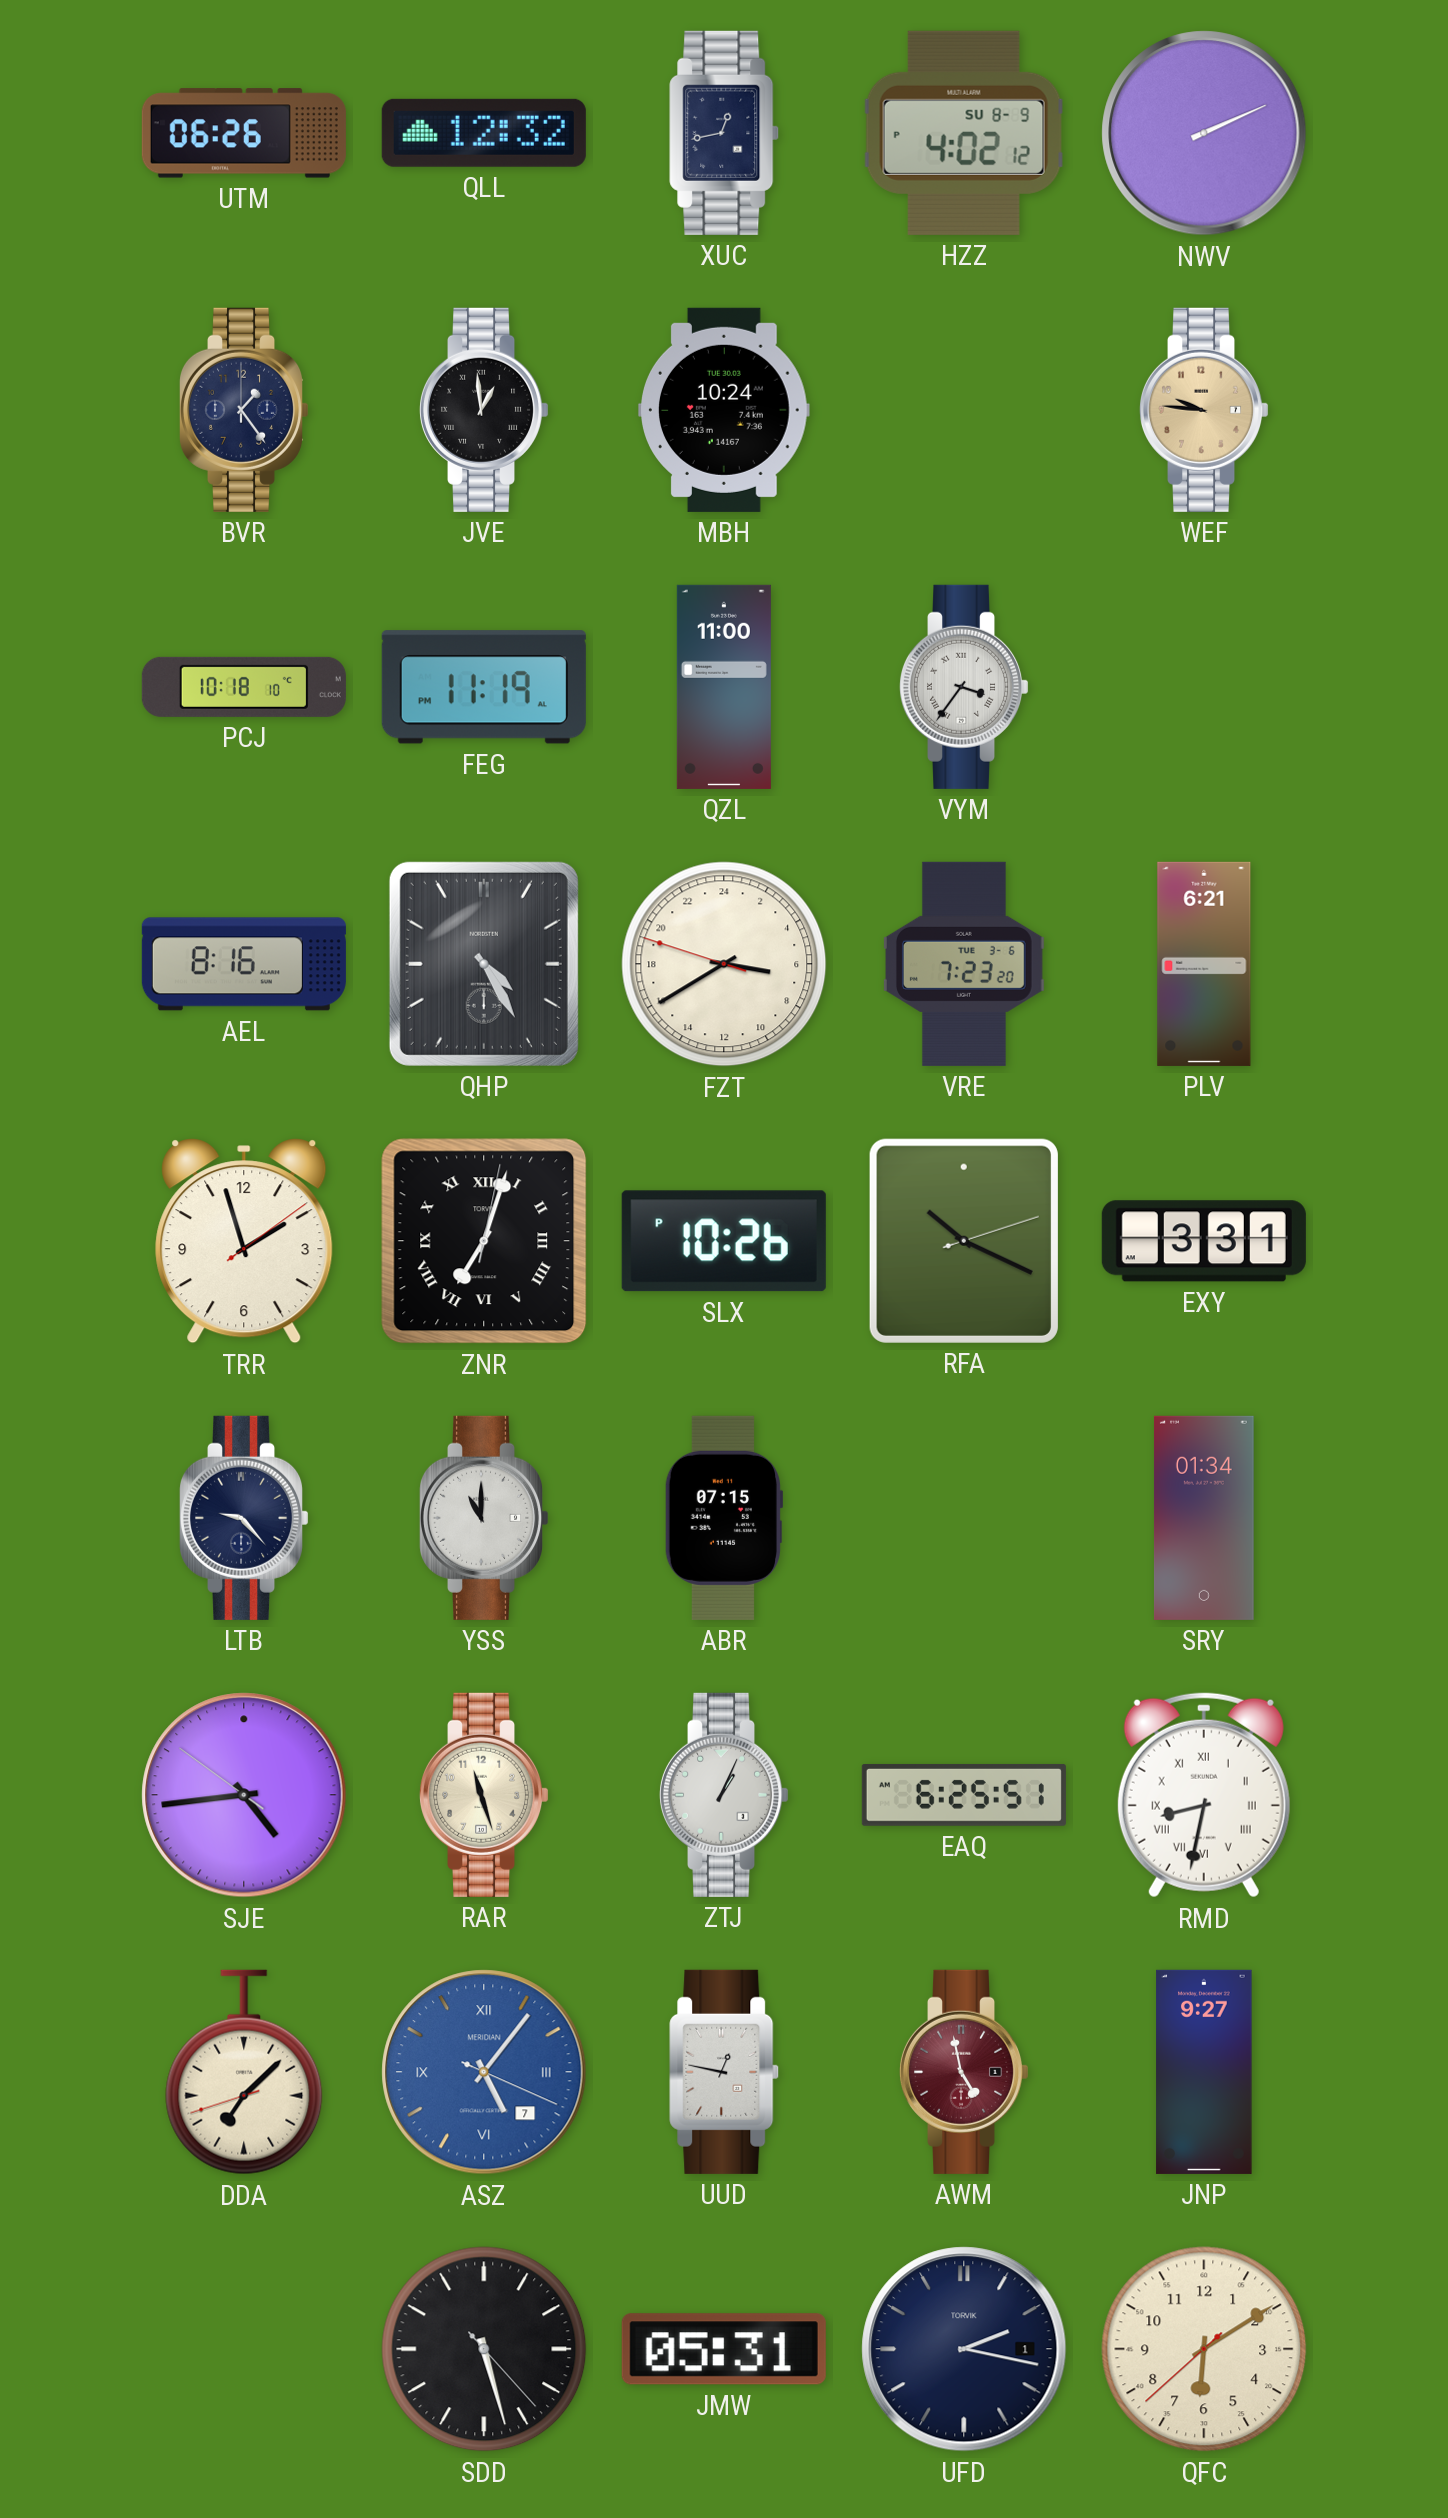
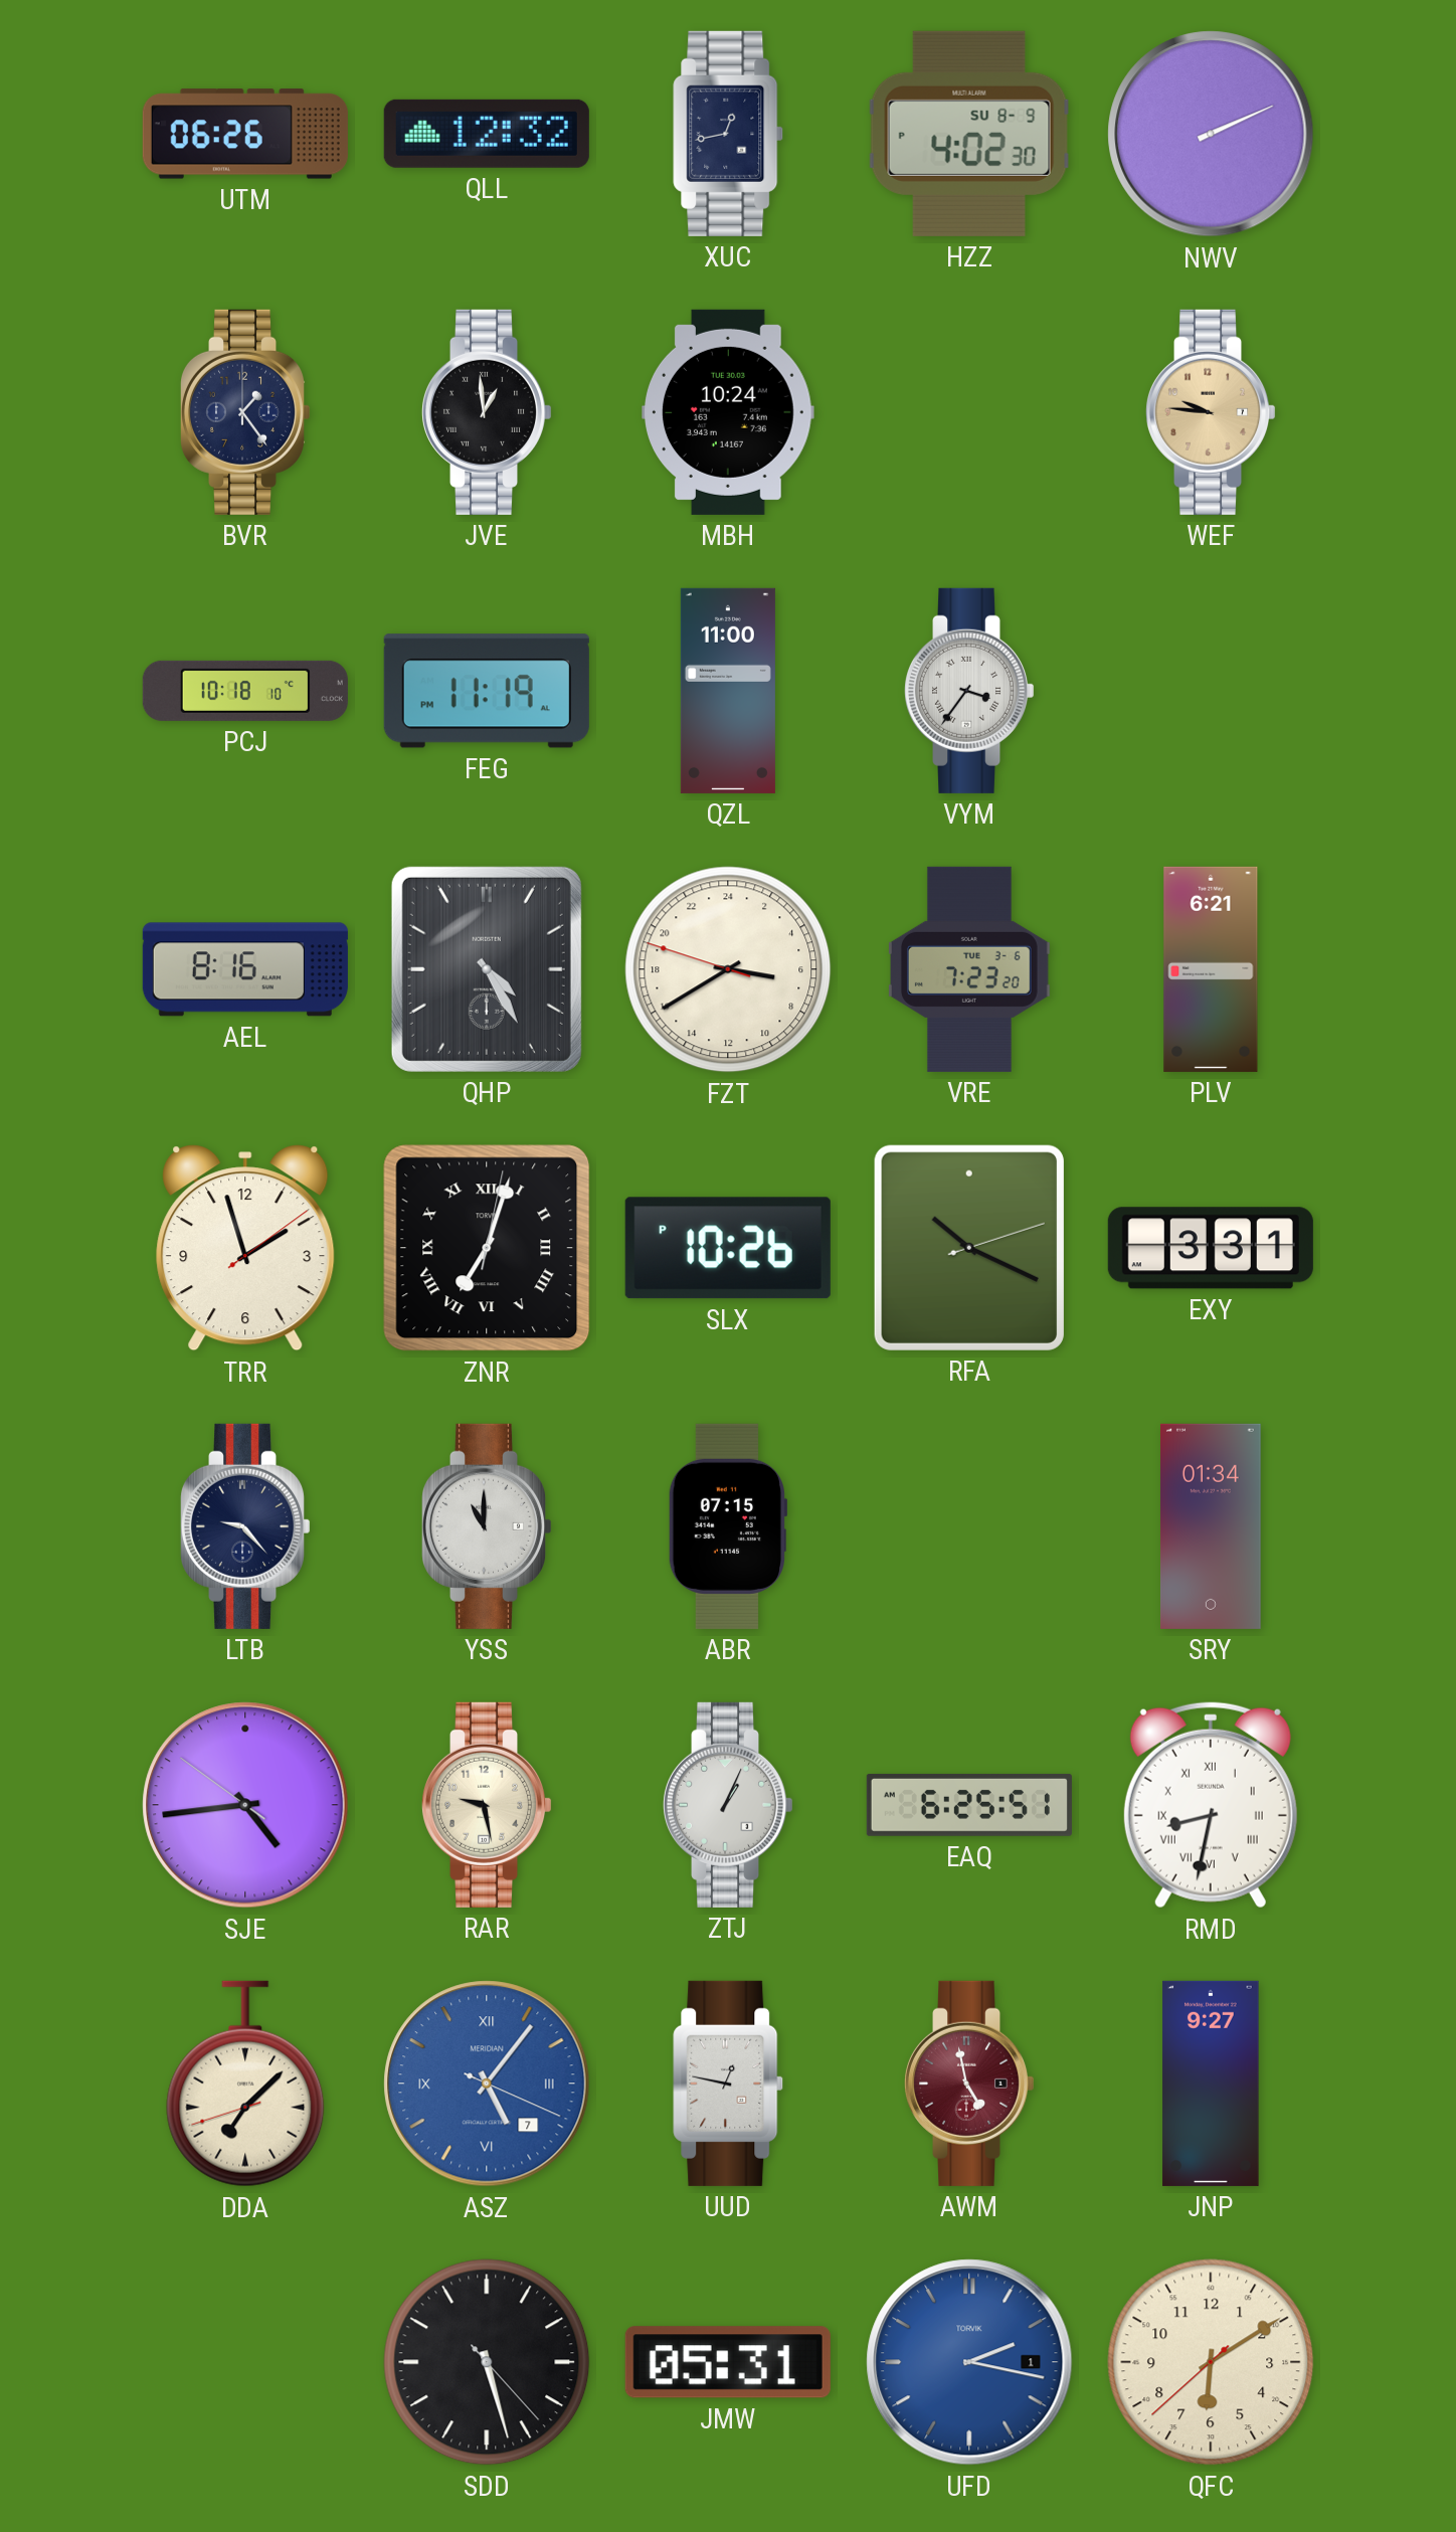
HZZ: 4:02:12 PM -> 4:02:30 PM (969, 134)
RAR: 11:27 -> 9:28 (487, 1805)
UFD dial: navy -> blue (969, 2362)
